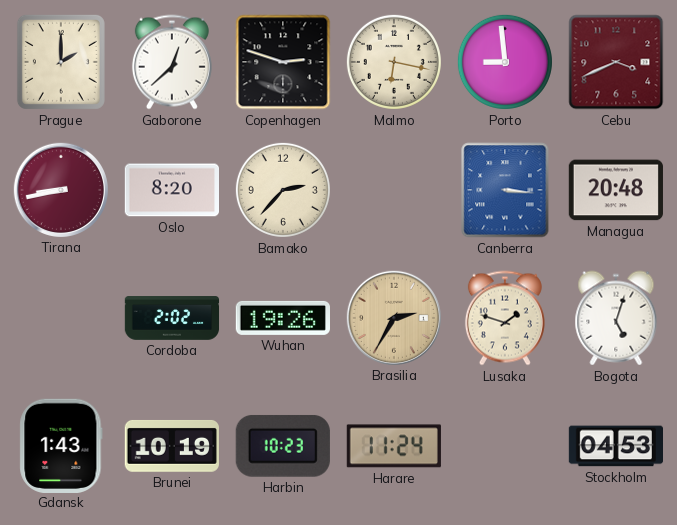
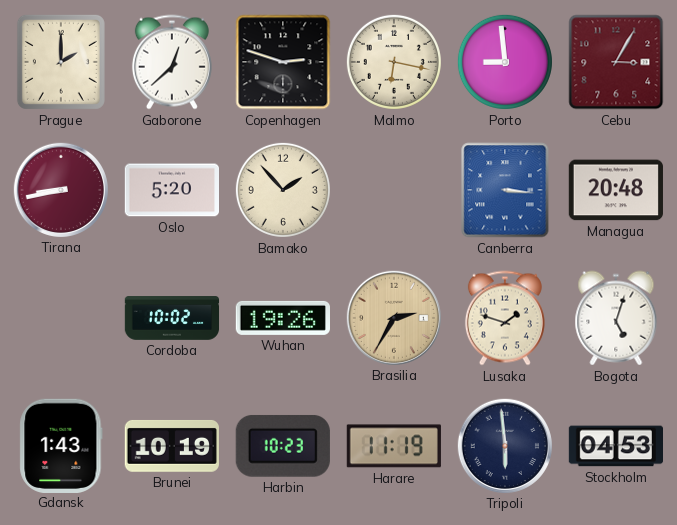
Cebu: 3:41 -> 3:05 (616, 62)
Oslo: 8:20 -> 5:20 (171, 190)
Bamako: 2:37 -> 1:53 (283, 190)
Cordoba: 2:02 -> 10:02 (172, 318)
Harare: 11:24 -> 11:19 (394, 446)
Tripoli: none -> 5:59 (504, 445)
